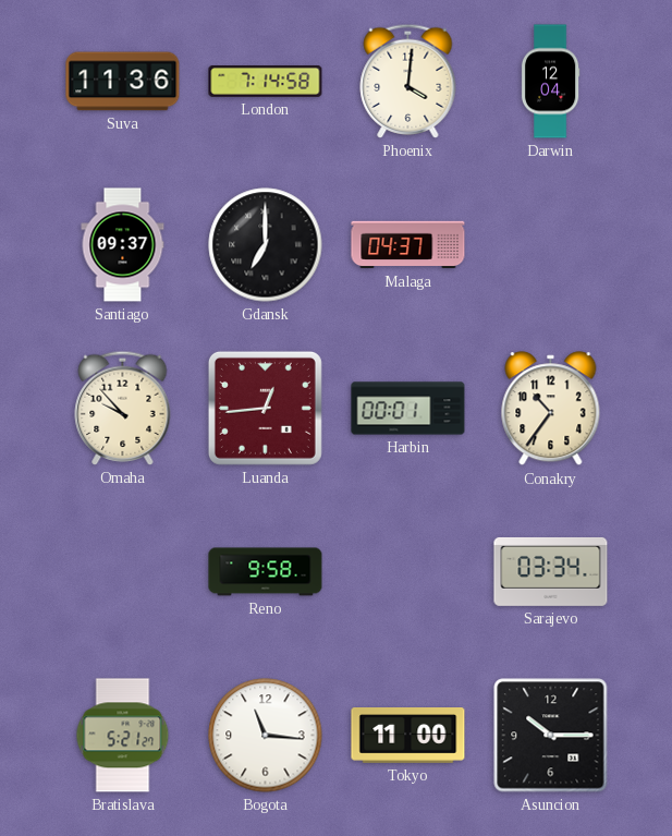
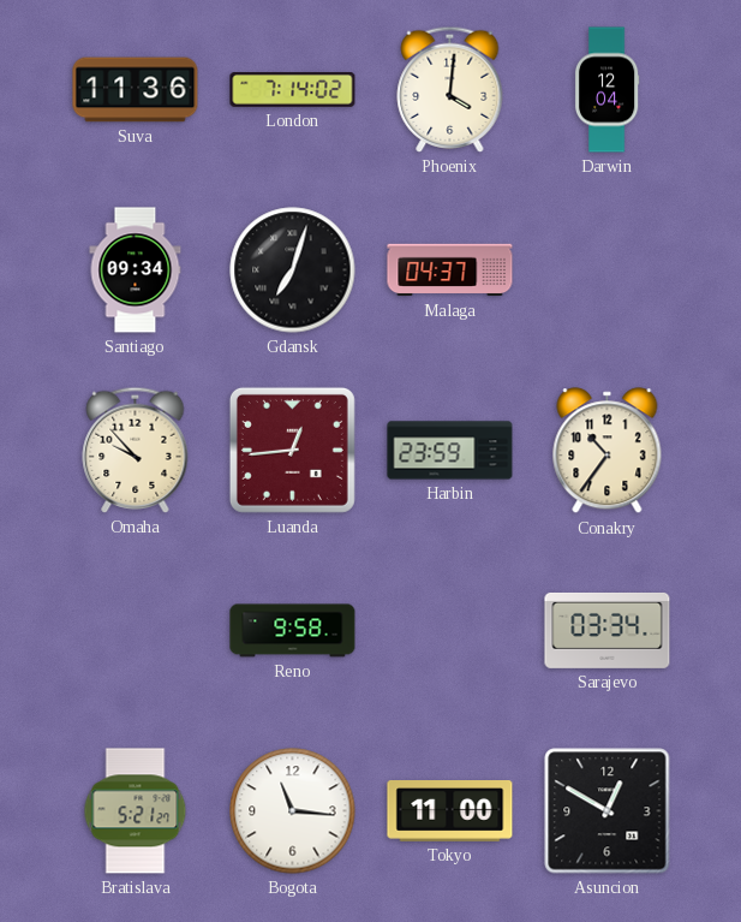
London: 7:14:58 -> 7:14:02 (293, 90)
Santiago: 09:37 -> 09:34 (136, 270)
Gdansk: 7:00 -> 7:03 (293, 270)
Harbin: 00:01 -> 23:59 (450, 451)
Asuncion: 10:15 -> 12:50 (608, 811)
